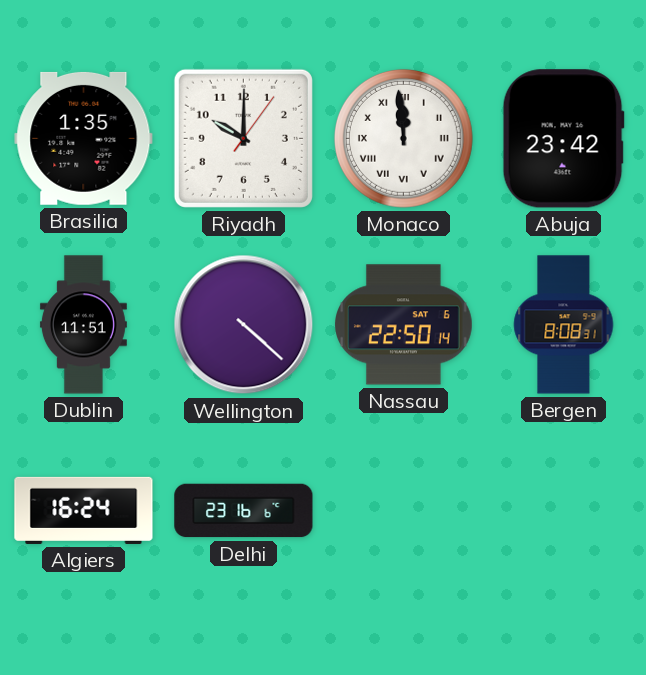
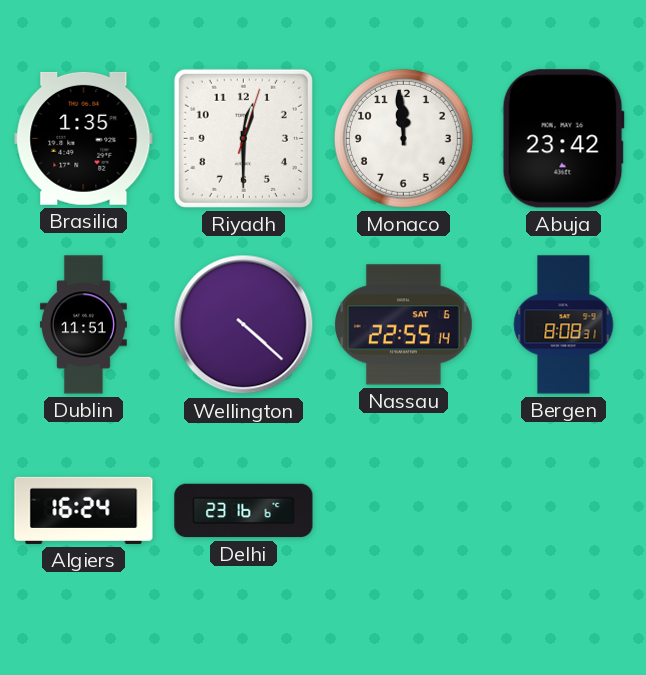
Riyadh: 10:00 -> 12:30 (243, 138)
Monaco numerals: Roman -> Arabic (403, 138)
Nassau: 22:50 -> 22:55 (404, 325)
